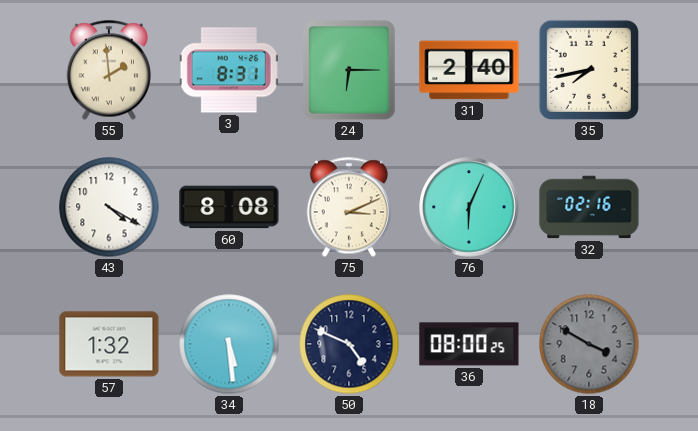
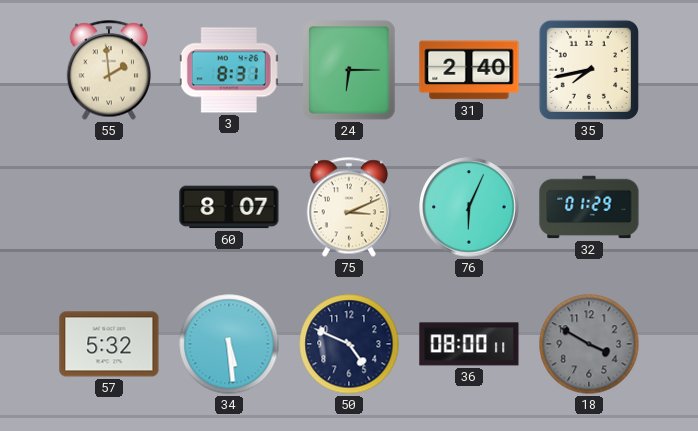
43: 4:20 -> none (109, 207)
60: 8:08 -> 8:07 (229, 207)
32: 02:16 -> 01:29 (589, 207)
57: 1:32 -> 5:32 (109, 344)
36: 08:00:25 -> 08:00:11 (469, 344)
